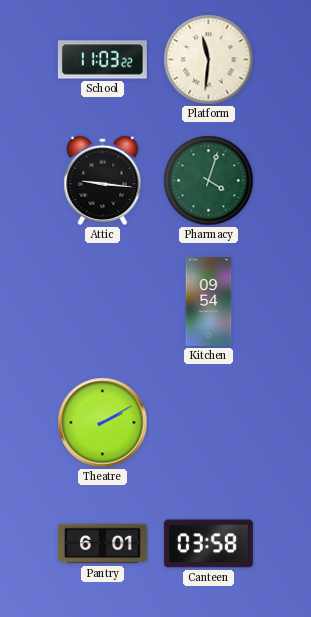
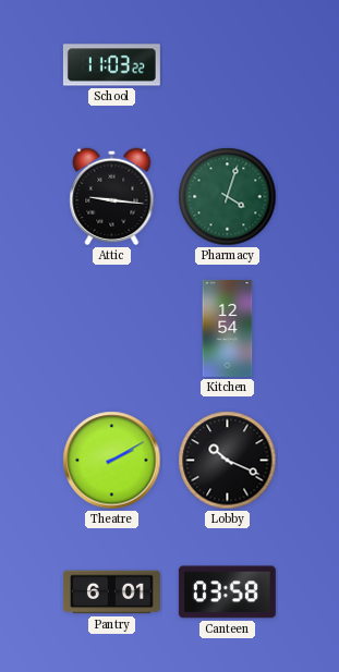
Platform: 11:31 -> none (209, 60)
Kitchen: 09:54 -> 12:54 (228, 328)
Lobby: none -> 10:19 (228, 461)
